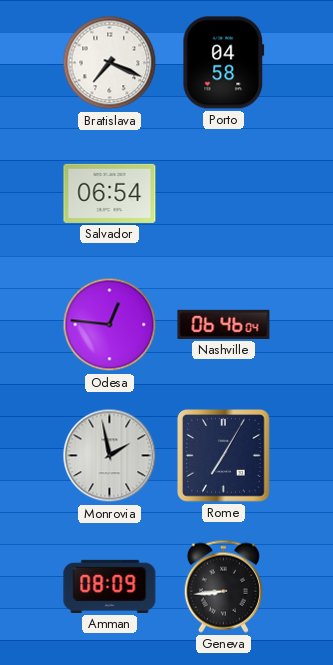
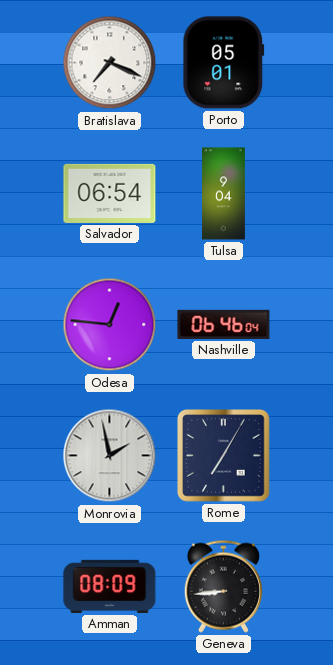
Porto: 04:58 -> 05:01 (224, 63)
Tulsa: none -> 9:04 (224, 194)
